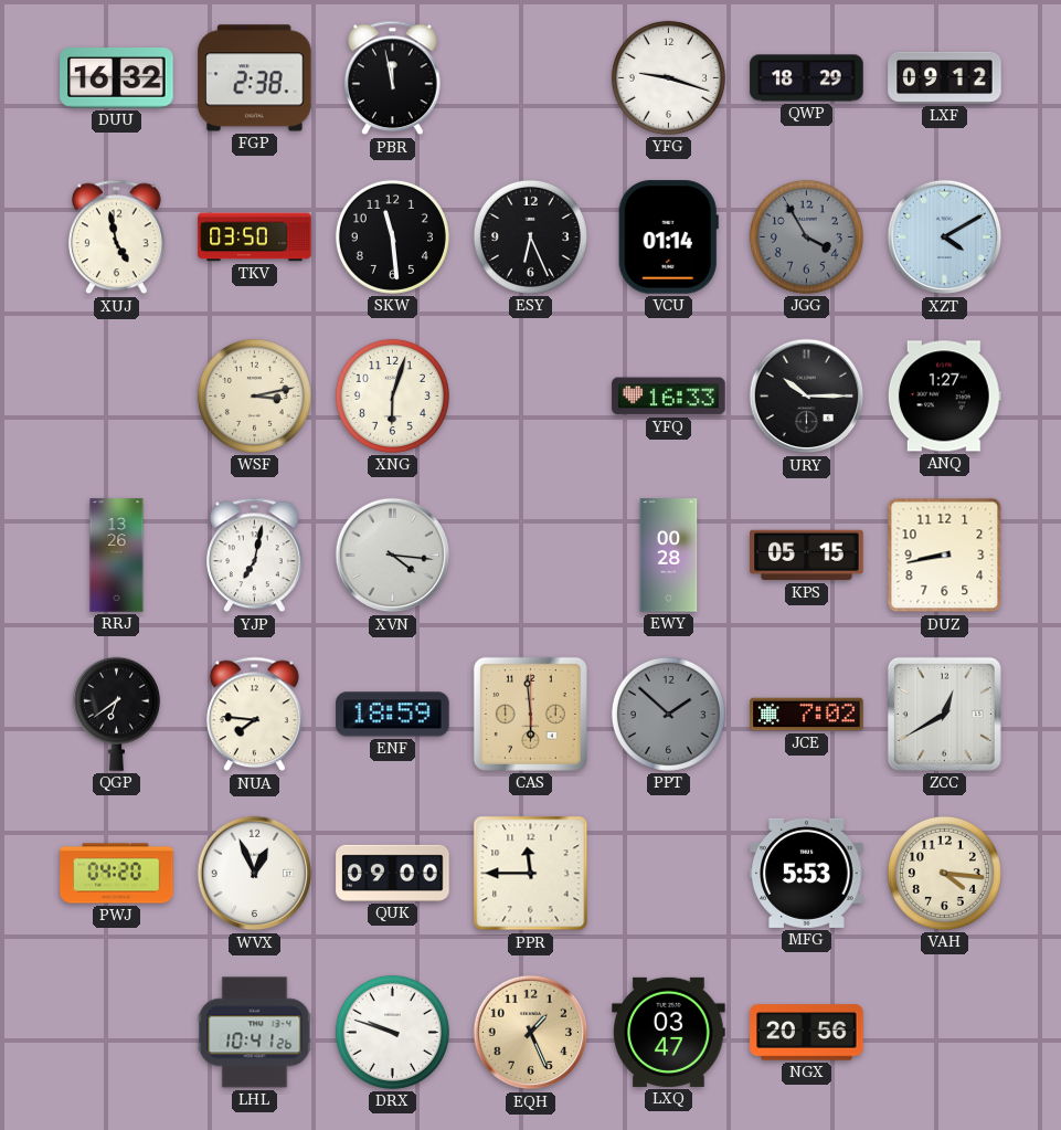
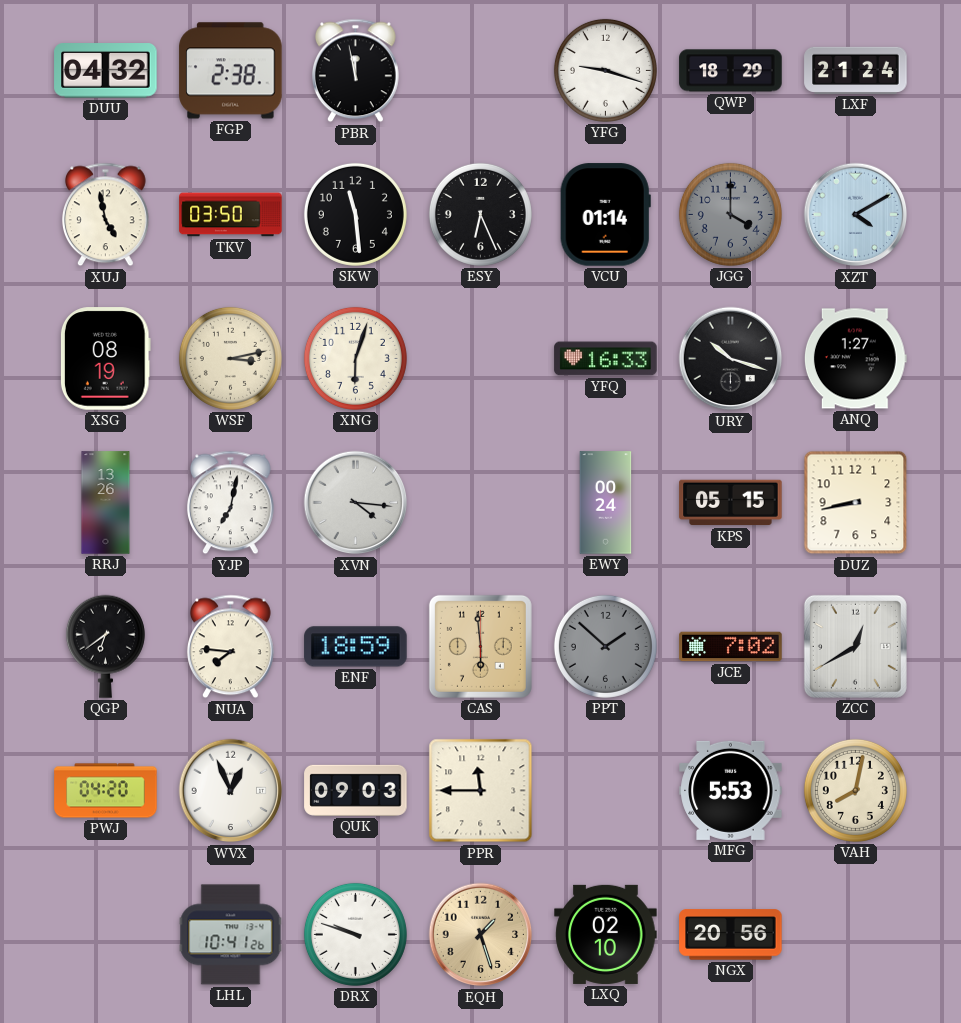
DUU: 16:32 -> 04:32 (106, 71)
LXF: 09:12 -> 21:24 (856, 70)
JGG: 3:55 -> 4:00 (730, 214)
XSG: none -> 08:19 (105, 359)
URY: 10:15 -> 10:18 (731, 359)
EWY: 00:28 -> 00:24 (606, 503)
QUK: 09:00 -> 09:03 (356, 790)
VAH: 4:16 -> 8:02 (855, 790)
EQH: 1:26 -> 1:27 (481, 935)
LXQ: 03:47 -> 02:10 (606, 934)
